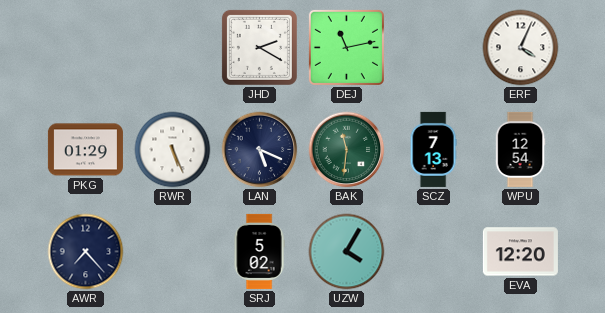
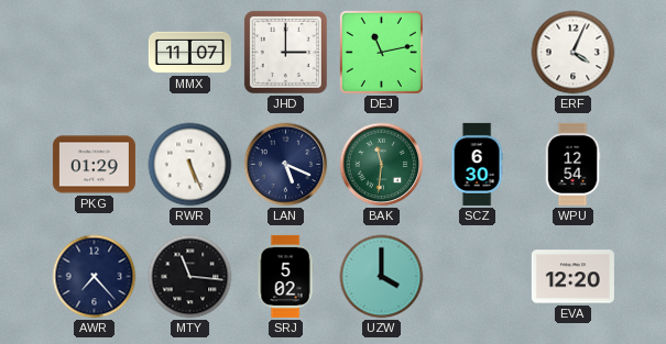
MMX: none -> 11:07 (189, 53)
JHD: 2:20 -> 3:00 (285, 52)
SCZ: 7:13 -> 6:30 (477, 164)
MTY: none -> 11:16 (190, 277)
UZW: 4:05 -> 4:00 (382, 277)
